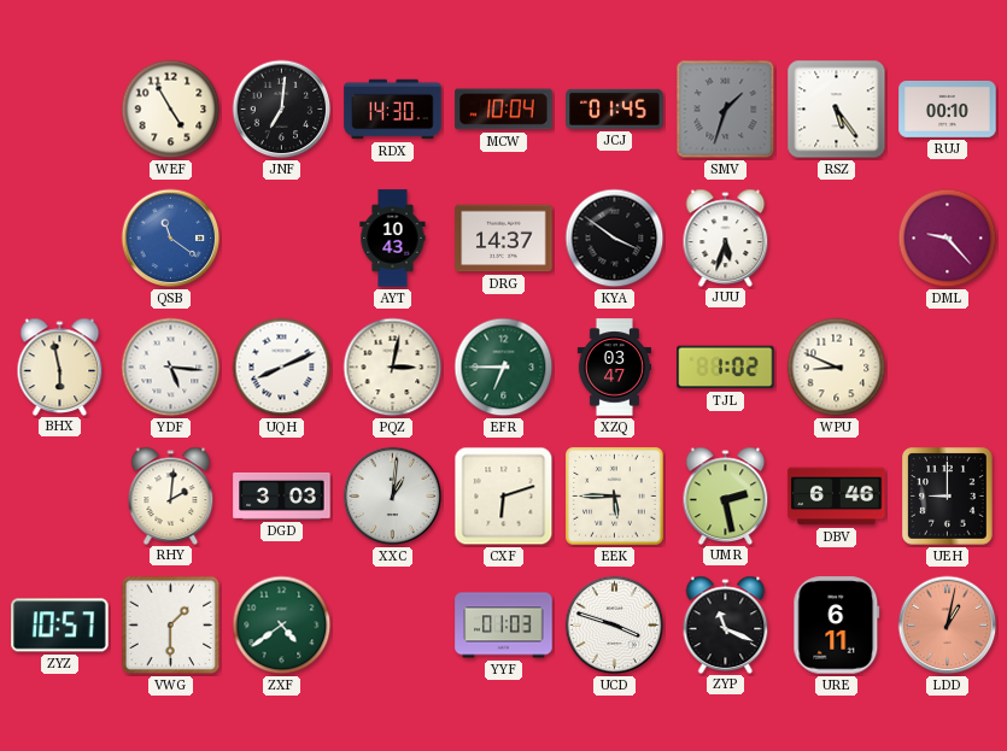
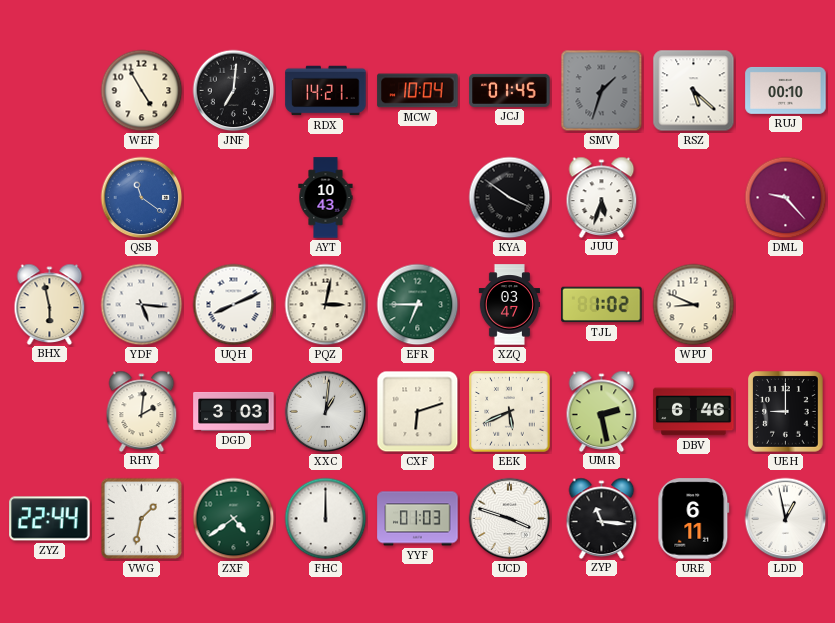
RDX: 14:30 -> 14:21 (326, 91)
RSZ: 5:24 -> 5:22 (694, 91)
DRG: 14:37 -> none (504, 239)
EEK: 5:45 -> 5:41 (510, 412)
ZYZ: 10:57 -> 22:44 (50, 519)
VWG: 1:30 -> 1:32 (142, 519)
FHC: none -> 12:00 (326, 519)
ZYP: 11:19 -> 11:16 (602, 518)
LDD: 1:02 -> 12:58 (786, 519)
LDD dial: salmon -> white (786, 519)
